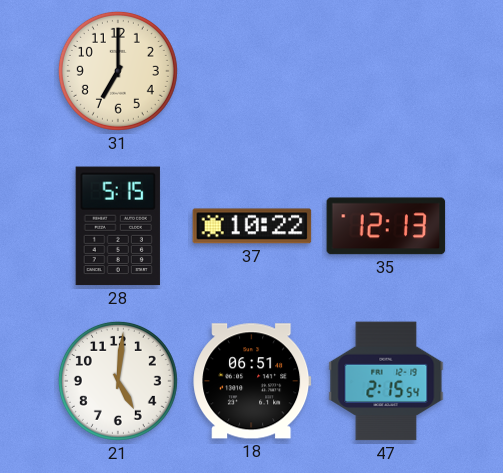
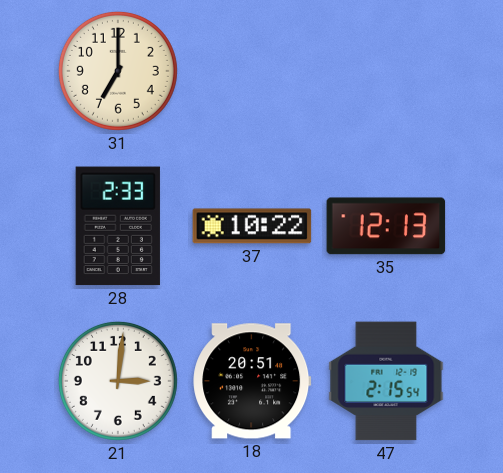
28: 5:15 -> 2:33 (118, 226)
21: 5:01 -> 3:01 (118, 381)
18: 06:51 -> 20:51 (252, 381)
